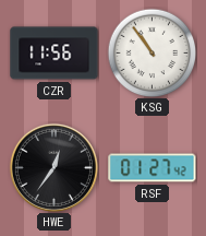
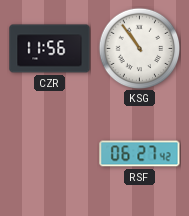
HWE: 12:36 -> none (53, 167)
RSF: 01:27 -> 06:27 (140, 154)
